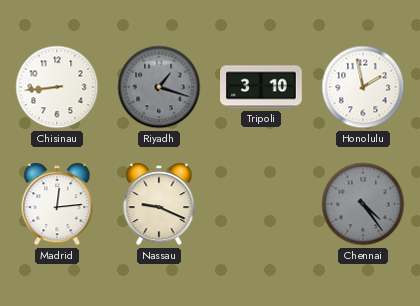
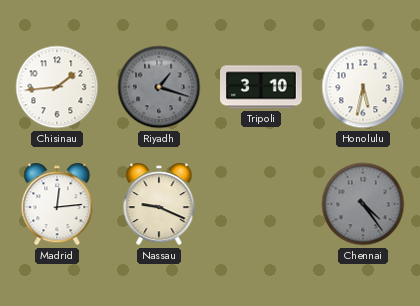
Chisinau: 8:44 -> 1:44 (57, 87)
Honolulu: 1:58 -> 5:32 (363, 87)
